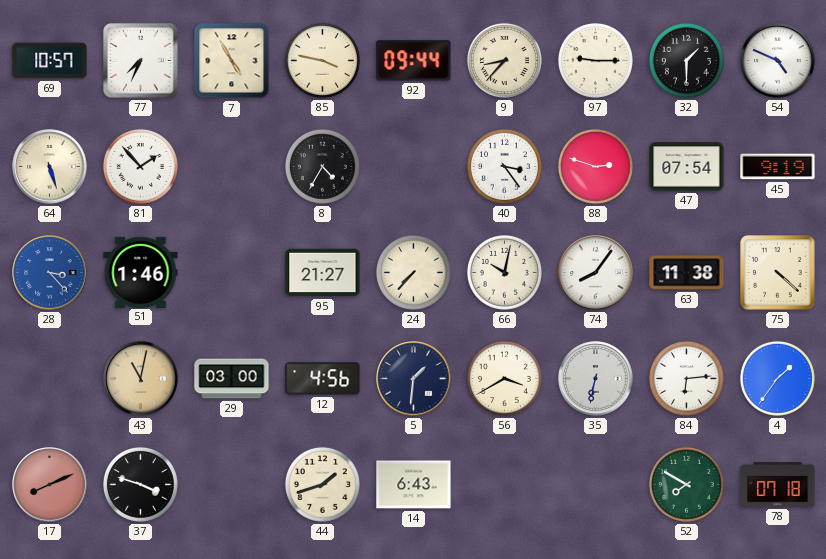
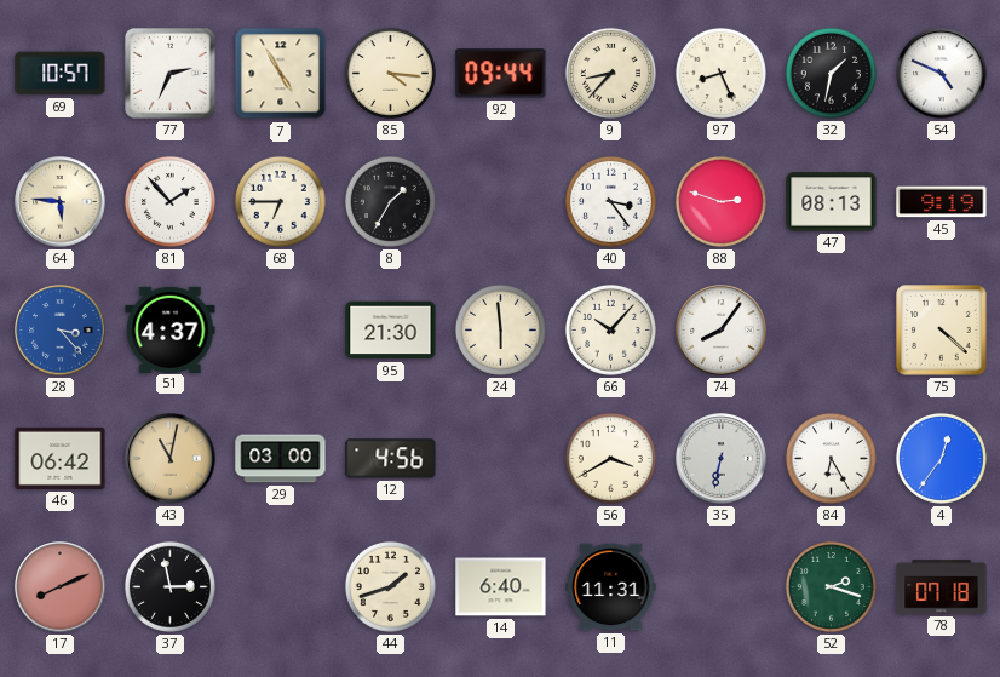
77: 7:34 -> 2:34 (171, 74)
85: 3:47 -> 4:16 (390, 73)
97: 9:15 -> 8:26 (720, 73)
32: 1:30 -> 1:32 (831, 73)
64: 5:27 -> 5:46 (61, 202)
68: none -> 6:45 (280, 201)
8: 4:35 -> 1:35 (390, 201)
47: 07:54 -> 08:13 (832, 202)
51: 1:46 -> 4:37 (171, 329)
95: 21:27 -> 21:30 (391, 331)
24: 7:37 -> 5:59 (500, 329)
66: 10:02 -> 10:07 (610, 329)
63: 11:38 -> none (687, 273)
46: none -> 06:42 (61, 458)
5: 1:31 -> none (414, 379)
84: 6:14 -> 6:25 (831, 458)
4: 1:36 -> 12:36 (941, 458)
37: 3:48 -> 2:58 (169, 586)
14: 6:43 -> 6:40 (501, 587)
11: none -> 11:31 (611, 587)
52: 7:50 -> 2:18 (831, 586)
